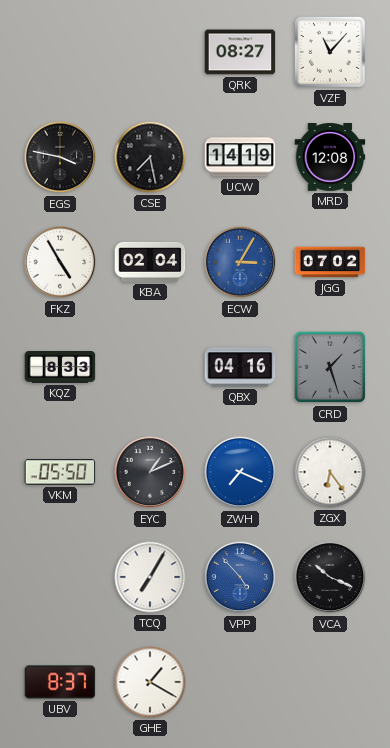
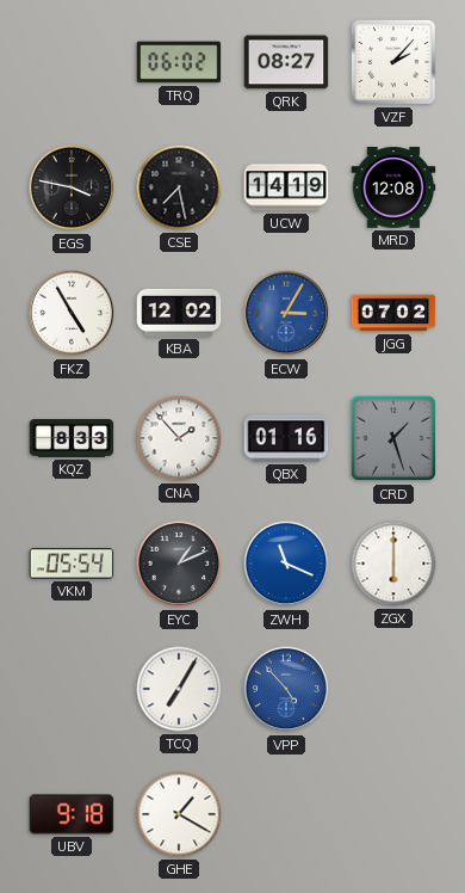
TRQ: none -> 06:02 (179, 62)
VZF: 11:07 -> 2:07 (393, 62)
KBA: 02:04 -> 12:02 (179, 313)
CNA: none -> 1:53 (179, 438)
QBX: 04:16 -> 01:16 (286, 438)
VKM: 05:50 -> 05:54 (72, 563)
ZWH: 7:19 -> 11:19 (286, 563)
ZGX: 6:24 -> 6:00 (393, 563)
VCA: 10:19 -> none (330, 577)
UBV: 8:37 -> 9:18 (72, 814)
